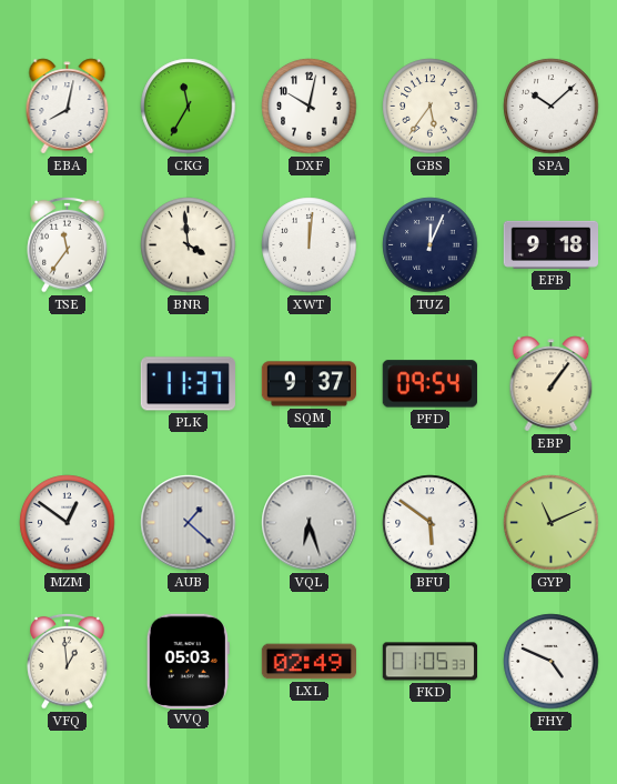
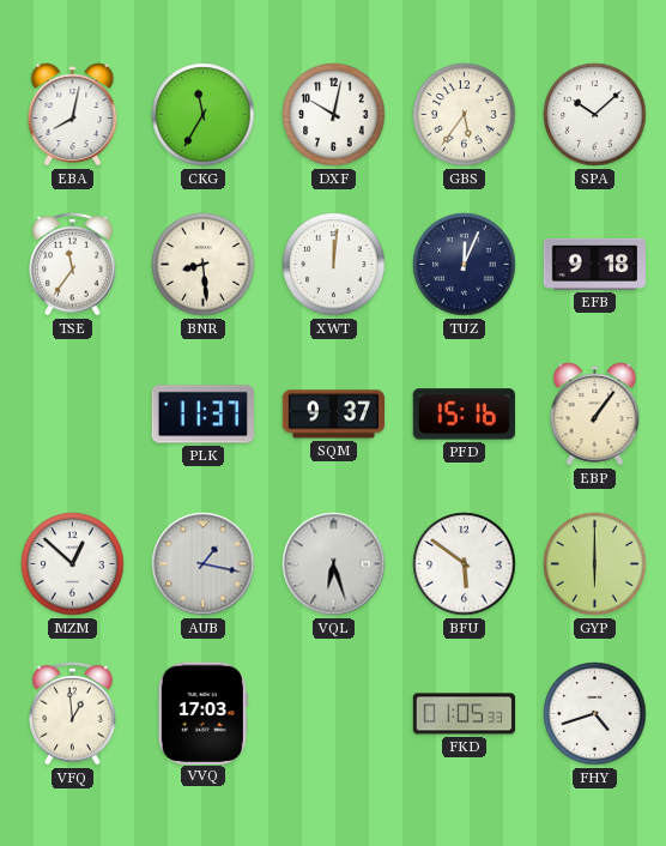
BNR: 3:59 -> 8:29 (204, 265)
PFD: 09:54 -> 15:16 (464, 415)
MZM: 12:51 -> 12:52 (73, 564)
AUB: 1:22 -> 1:17 (204, 564)
GYP: 11:11 -> 6:00 (595, 564)
VVQ: 05:03 -> 17:03 (202, 713)
LXL: 02:49 -> none (310, 662)
FHY: 4:49 -> 4:42 (595, 714)
